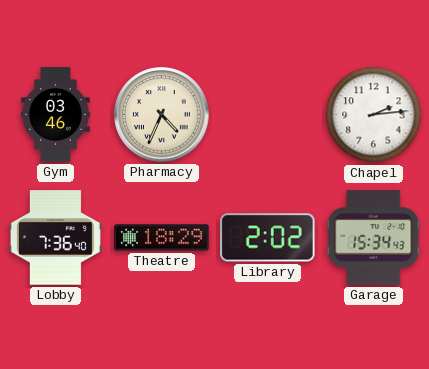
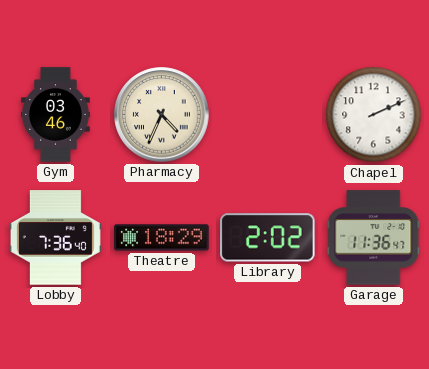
Chapel: 2:14 -> 2:11 (374, 115)
Garage: 15:34 -> 11:36 (374, 238)
